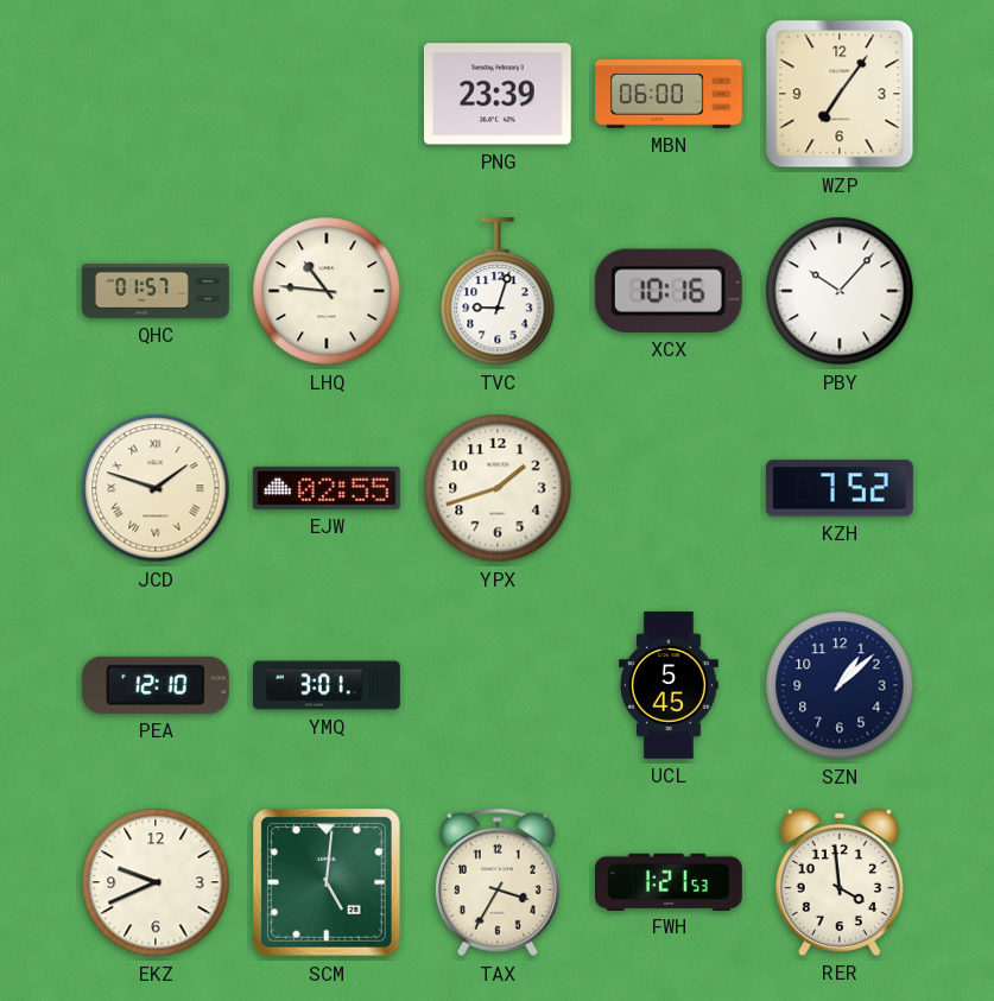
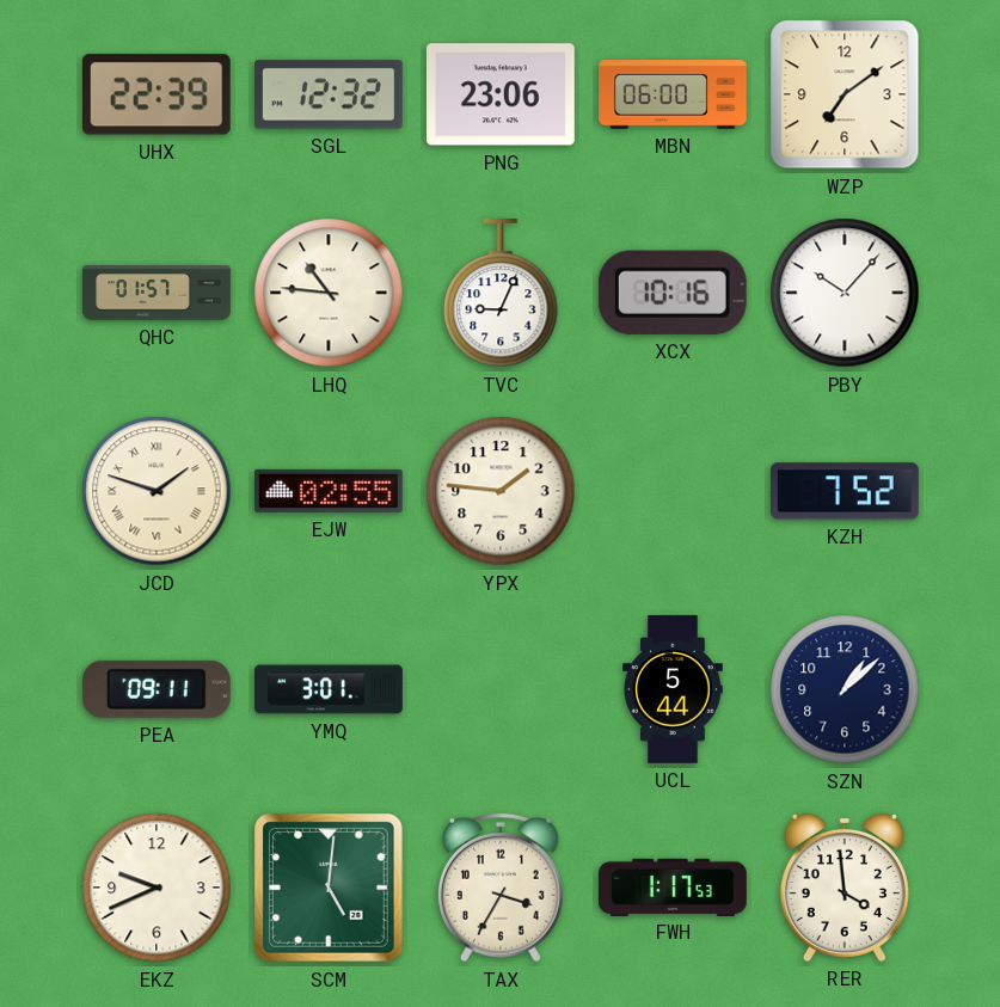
UHX: none -> 22:39 (157, 94)
SGL: none -> 12:32 (330, 94)
PNG: 23:39 -> 23:06 (501, 94)
WZP: 7:06 -> 7:09 (845, 94)
TVC: 9:03 -> 9:04 (501, 293)
YPX: 1:42 -> 1:46 (501, 491)
PEA: 12:10 -> 09:11 (157, 689)
UCL: 5:45 -> 5:44 (674, 689)
FWH: 1:21 -> 1:17 (674, 886)
